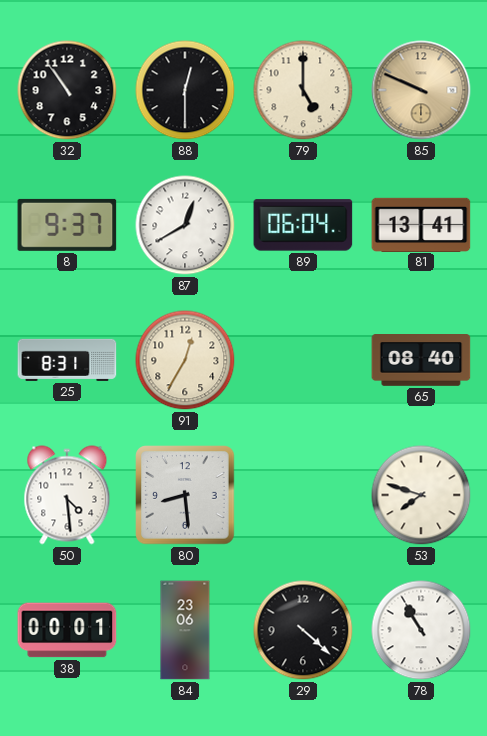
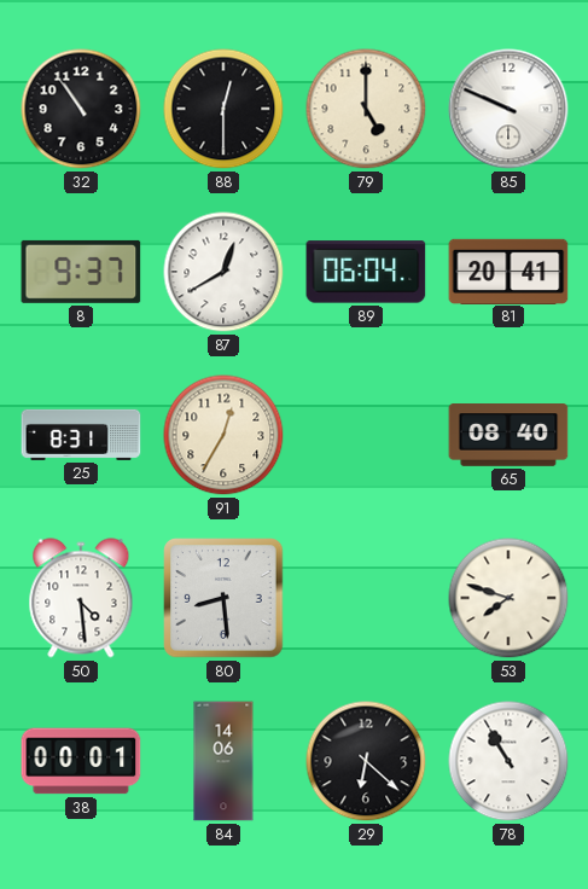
85 dial: champagne -> white (508, 109)
81: 13:41 -> 20:41 (508, 271)
84: 23:06 -> 14:06 (223, 761)
29: 4:22 -> 6:22 (366, 761)
